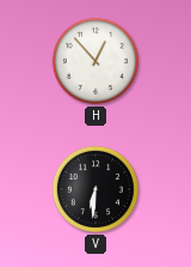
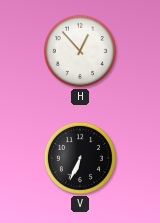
V: 6:31 -> 6:34 (80, 158)
